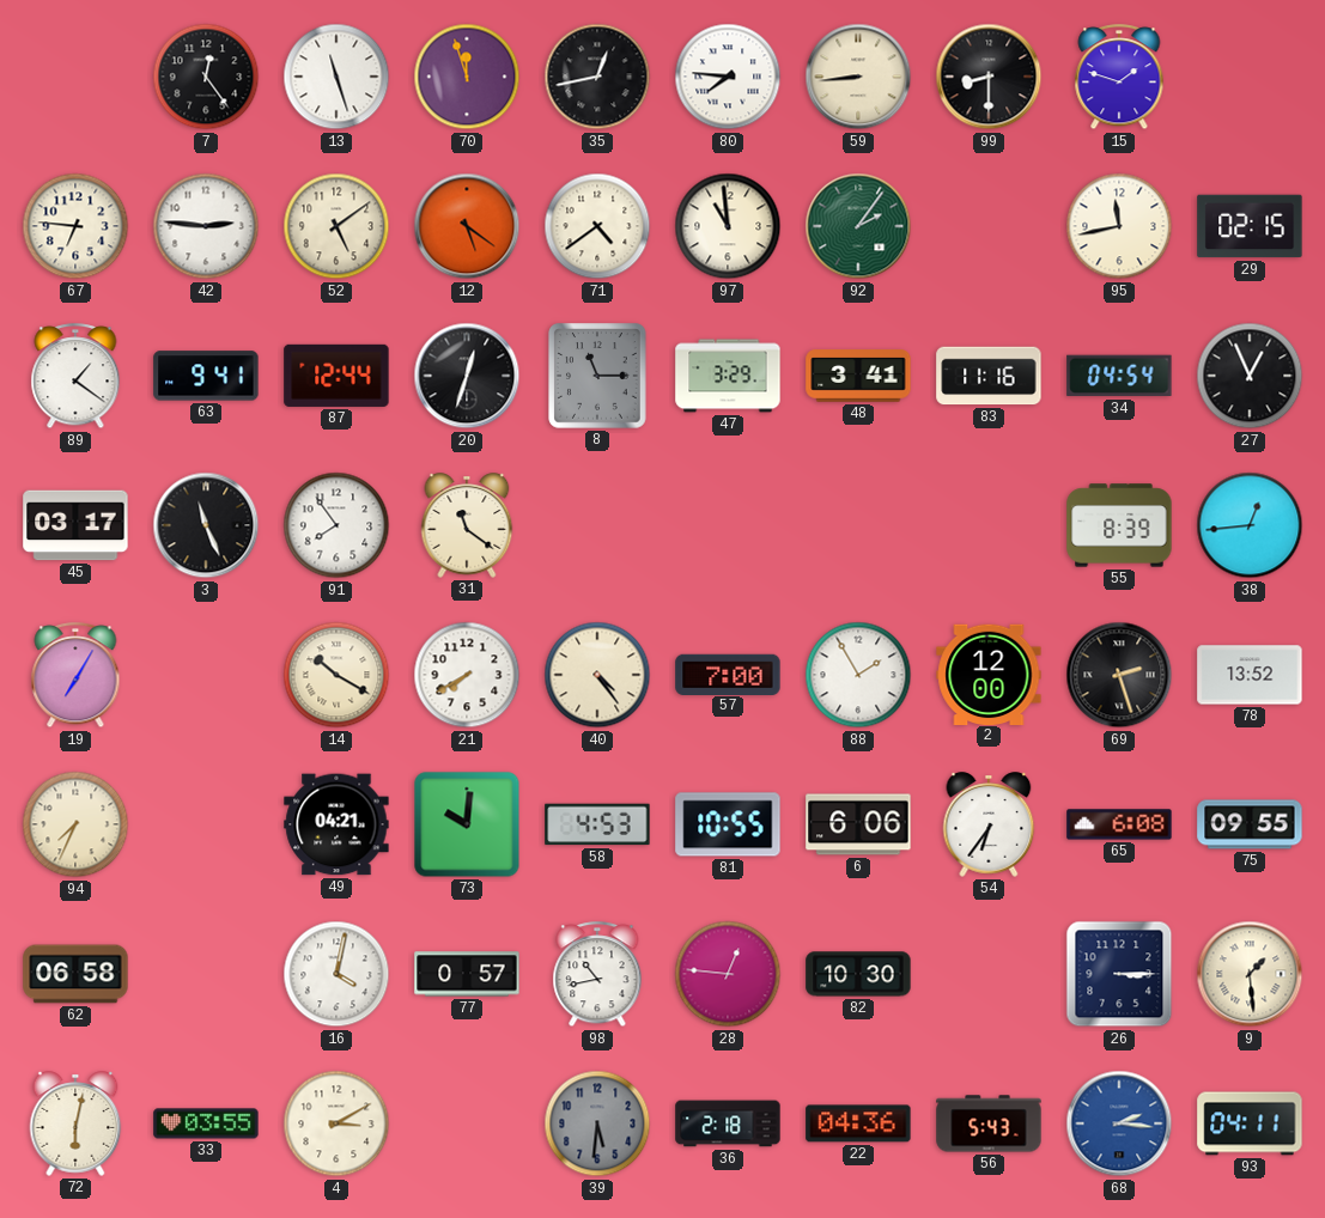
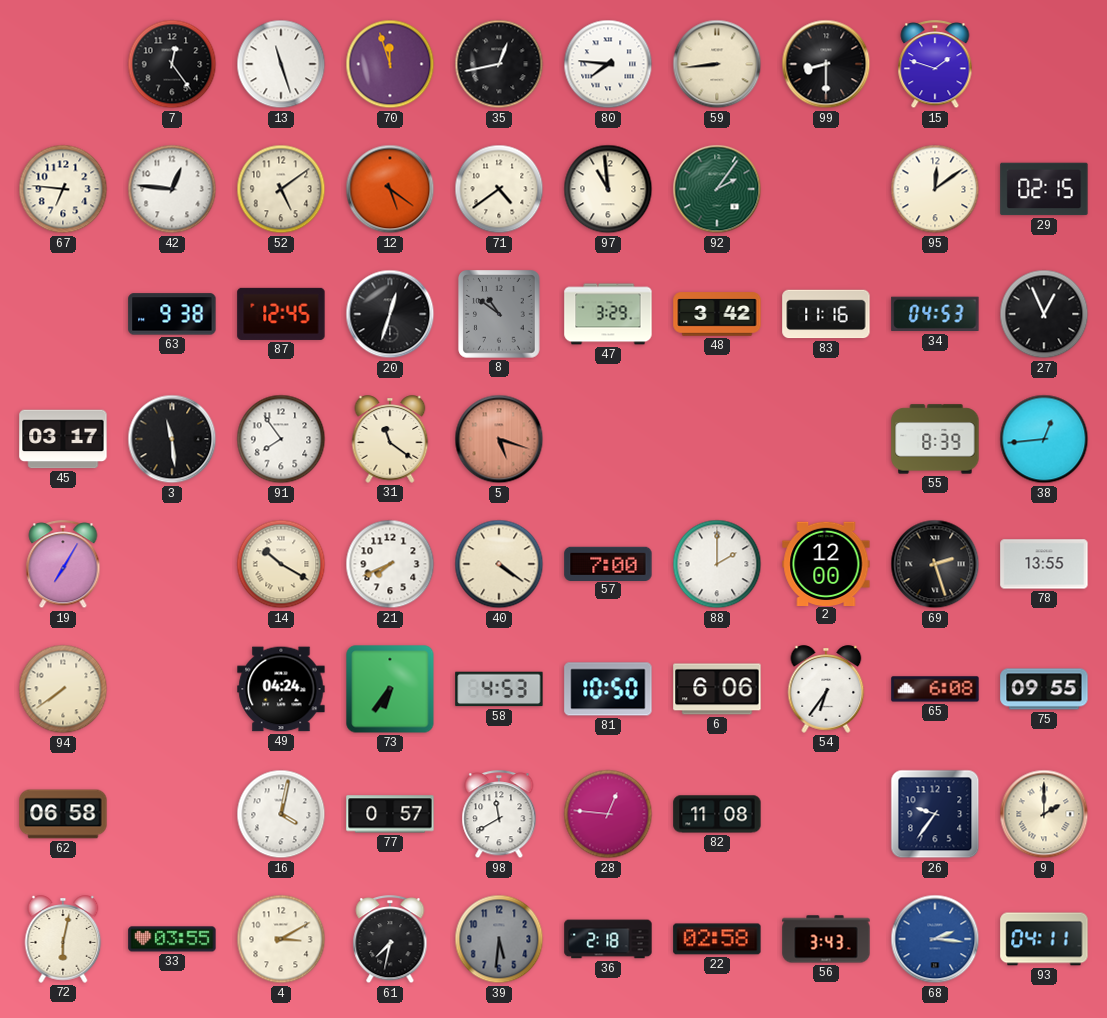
42: 2:46 -> 12:46 (172, 189)
95: 11:43 -> 12:09 (935, 189)
89: 1:21 -> none (75, 377)
63: 9:41 -> 9:38 (172, 314)
87: 12:44 -> 12:45 (281, 314)
8: 11:15 -> 10:51 (499, 314)
48: 3:41 -> 3:42 (717, 314)
34: 04:54 -> 04:53 (935, 314)
3: 11:26 -> 11:29 (172, 439)
5: none -> 5:18 (499, 439)
21: 7:40 -> 7:41 (390, 564)
40: 4:24 -> 4:21 (499, 564)
88: 1:55 -> 2:00 (717, 564)
78: 13:52 -> 13:55 (1044, 564)
94: 7:34 -> 7:39 (63, 689)
49: 04:21 -> 04:24 (281, 689)
73: 10:01 -> 6:36 (390, 689)
81: 10:55 -> 10:50 (608, 689)
98: 10:43 -> 11:40 (499, 815)
82: 10:30 -> 11:08 (717, 814)
26: 3:15 -> 9:36 (935, 814)
9: 1:29 -> 2:00 (1044, 814)
61: none -> 7:32 (390, 940)
22: 04:36 -> 02:58 (717, 939)
56: 5:43 -> 3:43 (826, 939)
